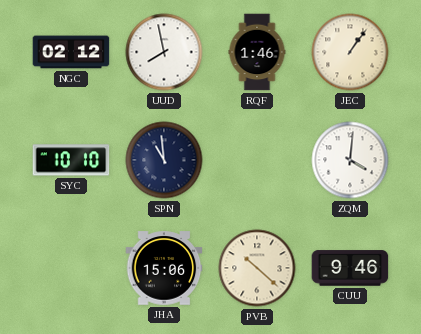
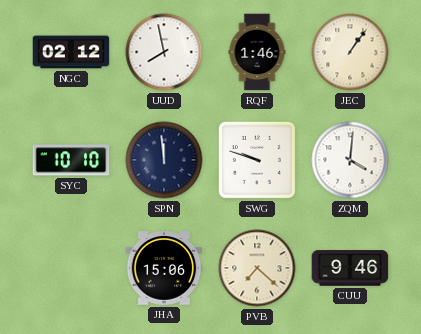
SPN: 10:59 -> 11:59 (164, 160)
SWG: none -> 9:48 (257, 160)
PVB: 10:22 -> 7:22 (257, 268)
